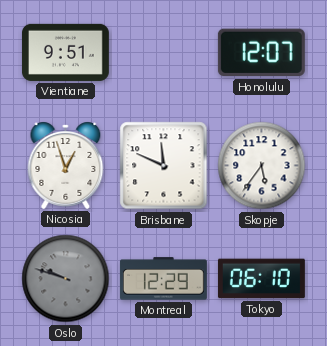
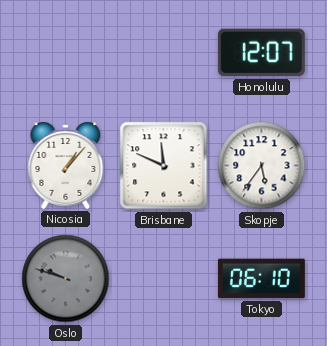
Vientiane: 9:51 -> none (65, 52)
Nicosia: 12:57 -> 1:07 (66, 165)
Montreal: 12:29 -> none (163, 279)
